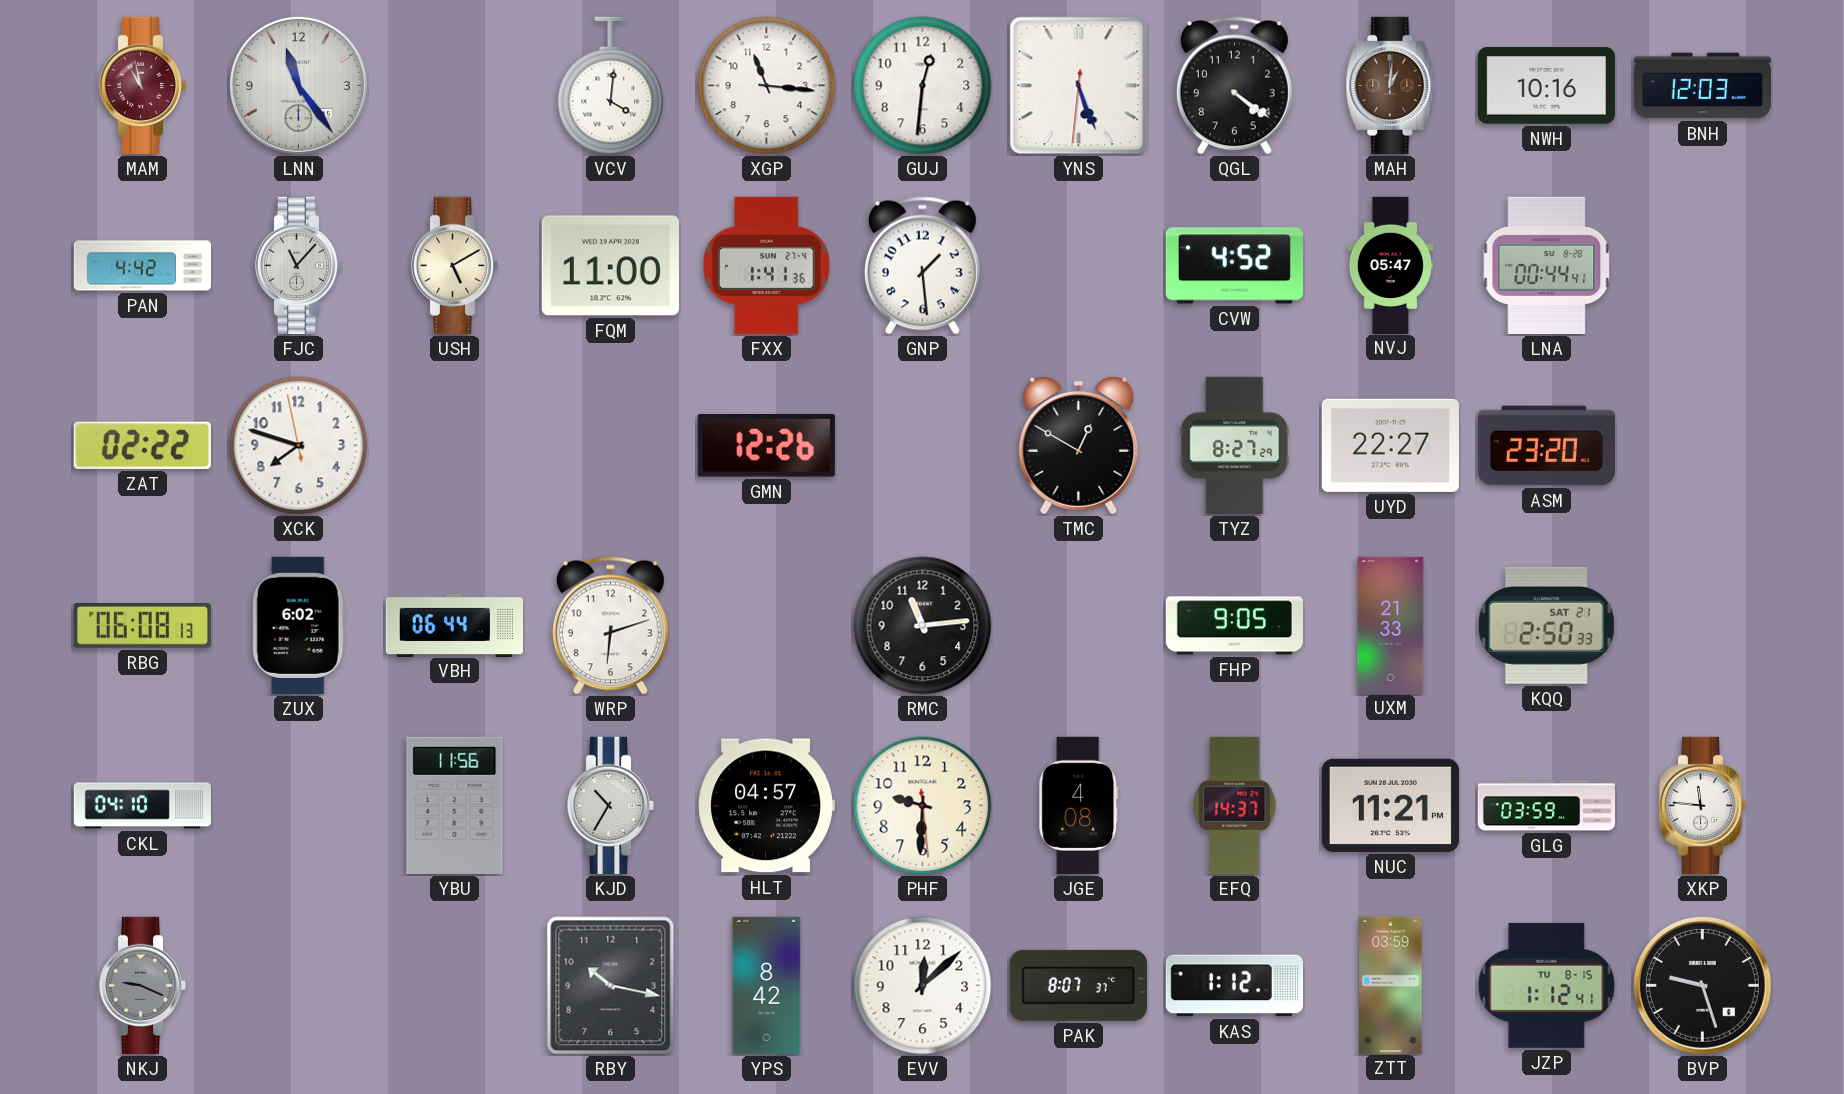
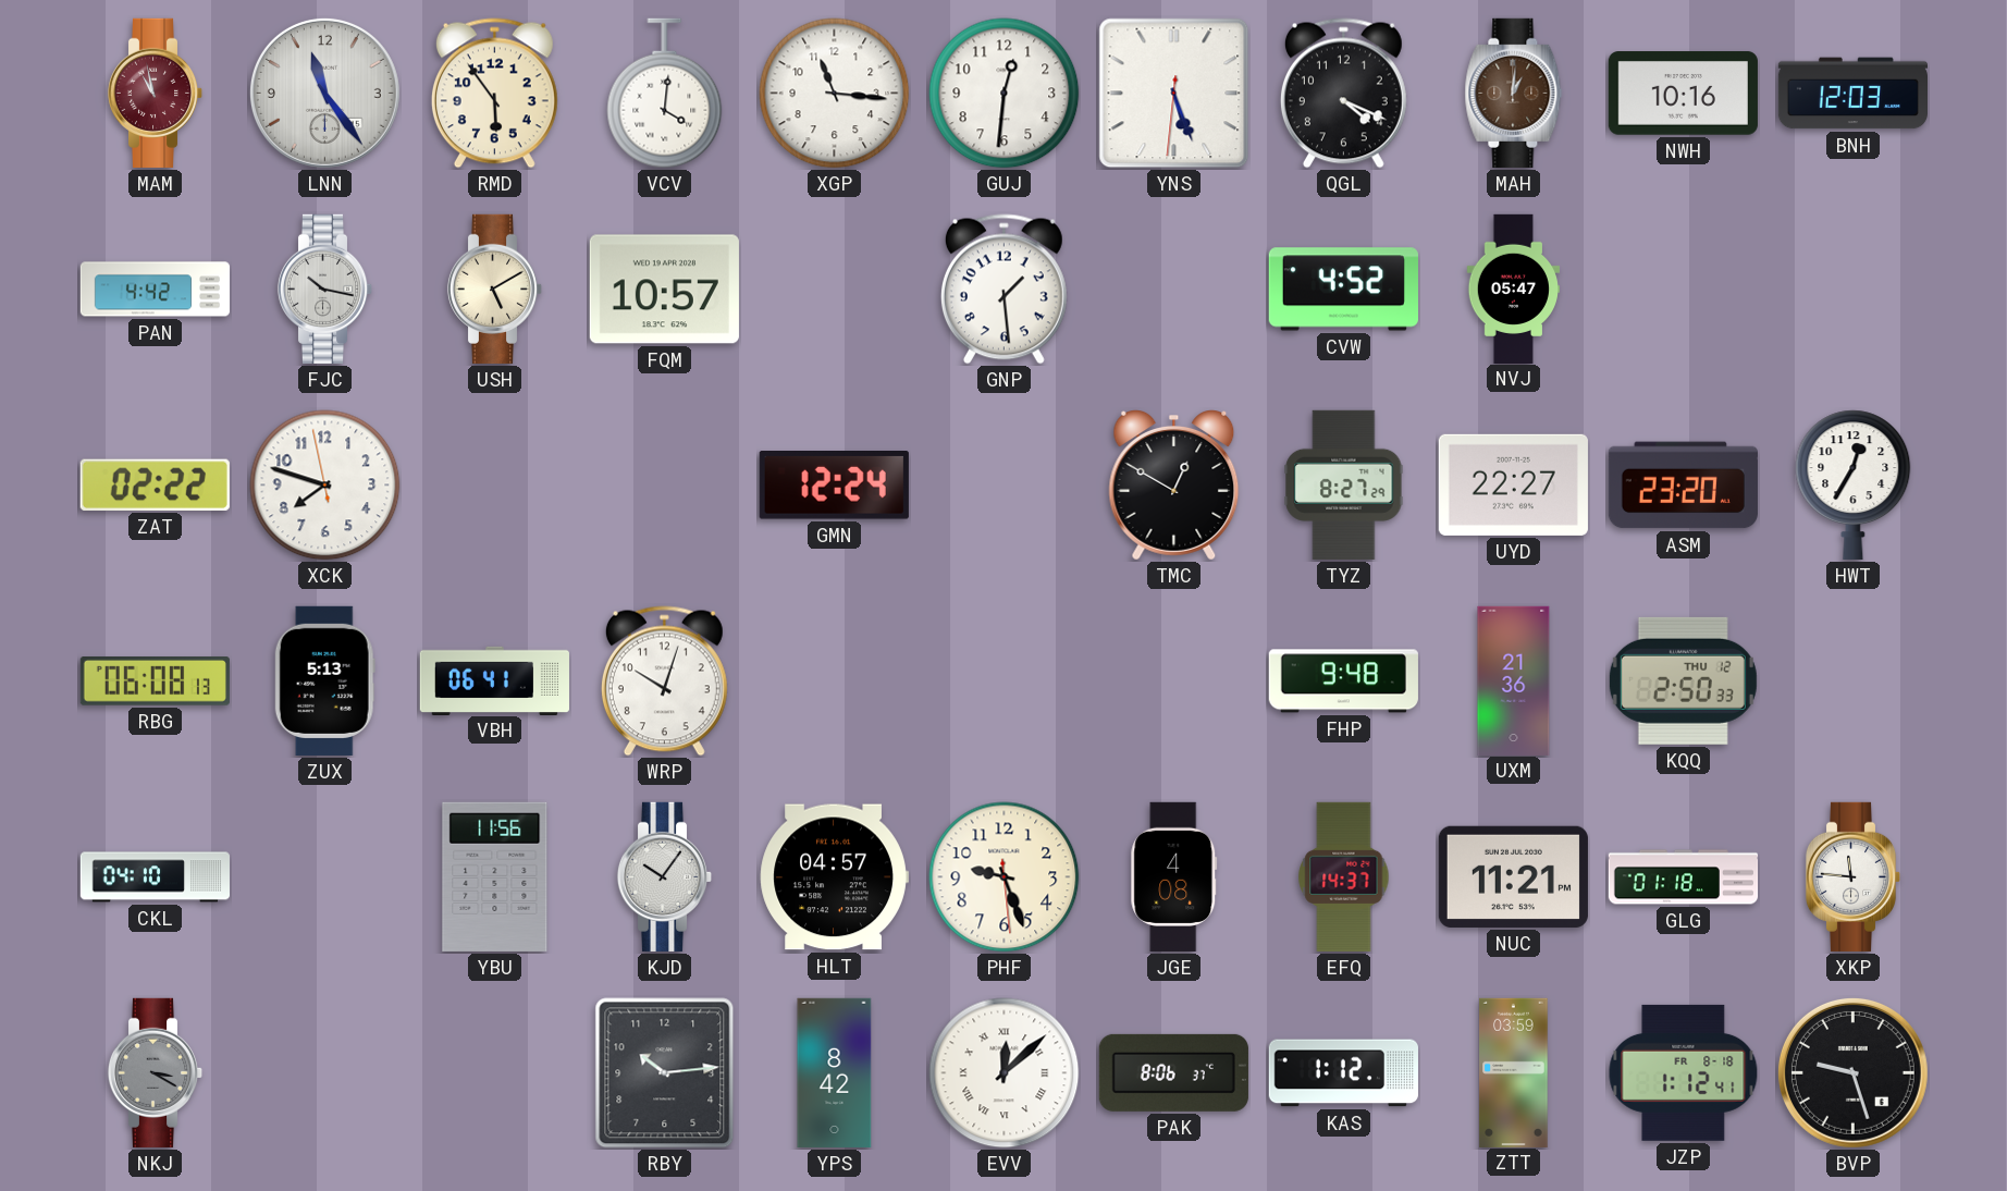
RMD: none -> 5:54 (494, 94)
QGL: 4:21 -> 4:19 (1343, 94)
FJC: 11:07 -> 10:17 (325, 288)
FQM: 11:00 -> 10:57 (664, 290)
FXX: 1:41 -> none (767, 265)
LNA: 00:44 -> none (1547, 265)
GMN: 12:26 -> 12:24 (834, 486)
HWT: none -> 12:35 (1854, 484)
ZUX: 6:02 -> 5:13 (324, 680)
VBH: 06:44 -> 06:41 (494, 680)
WRP: 6:12 -> 10:03 (664, 682)
RMC: 11:14 -> none (923, 626)
FHP: 9:05 -> 9:48 (1343, 682)
UXM: 21:33 -> 21:36 (1514, 680)
KQQ date: SAT 21 -> THU 12 (1683, 680)
KJD: 10:35 -> 10:06 (665, 876)
PHF: 9:30 -> 9:26 (1005, 877)
GLG: 03:59 -> 01:18 (1684, 877)
NKJ: 9:19 -> 3:20 (156, 1072)
RBY: 10:17 -> 10:14 (665, 1073)
EVV numerals: Arabic -> Roman (1005, 1073)
PAK: 8:07 -> 8:06 (1173, 1072)
JZP date: TU 8-15 -> FR 8-18 (1684, 1072)
